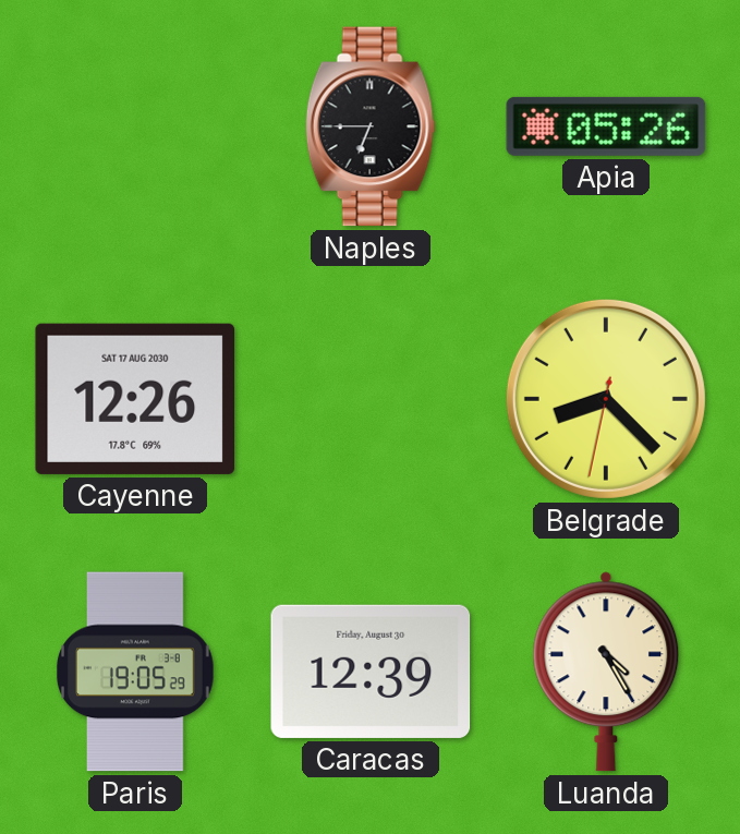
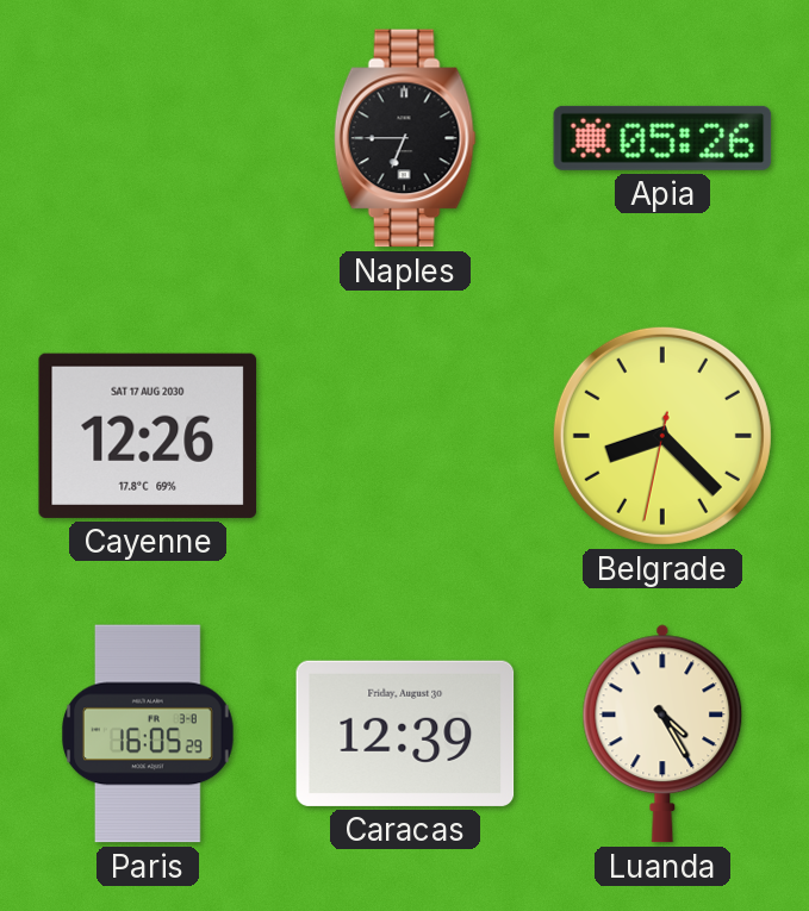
Paris: 19:05 -> 16:05 (148, 734)
